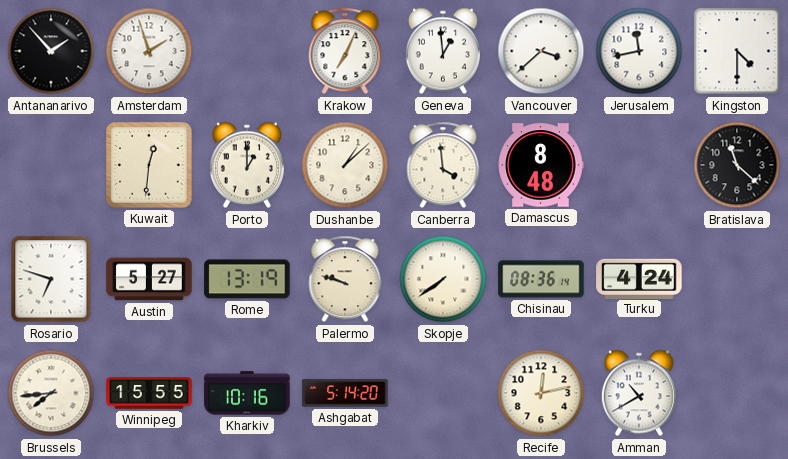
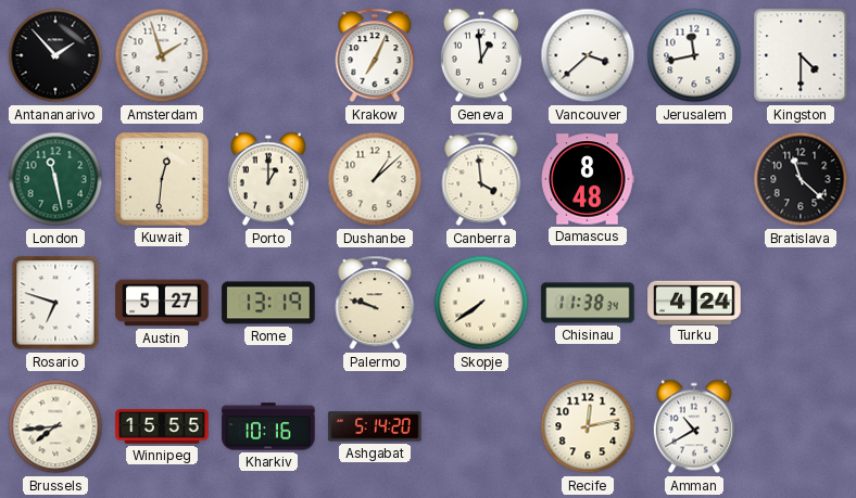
London: none -> 11:28 (55, 179)
Chisinau: 08:36 -> 11:38 (588, 303)
